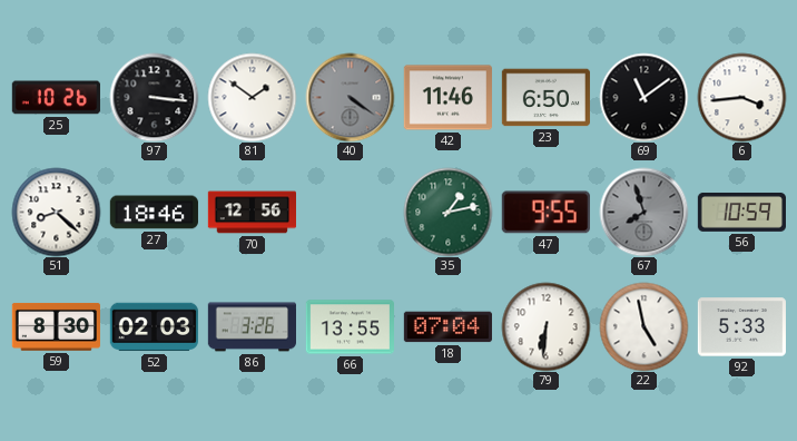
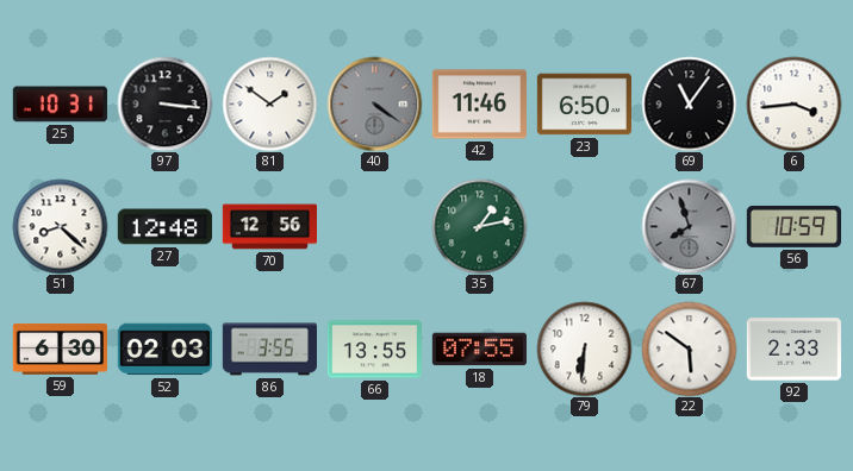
25: 10:26 -> 10:31 (60, 105)
69: 11:09 -> 11:06 (689, 103)
27: 18:46 -> 12:48 (164, 227)
47: 9:55 -> none (545, 213)
59: 8:30 -> 6:30 (60, 348)
86: 3:26 -> 3:55 (269, 350)
18: 07:04 -> 07:55 (479, 350)
22: 4:58 -> 5:51 (689, 348)
92: 5:33 -> 2:33 (793, 350)
